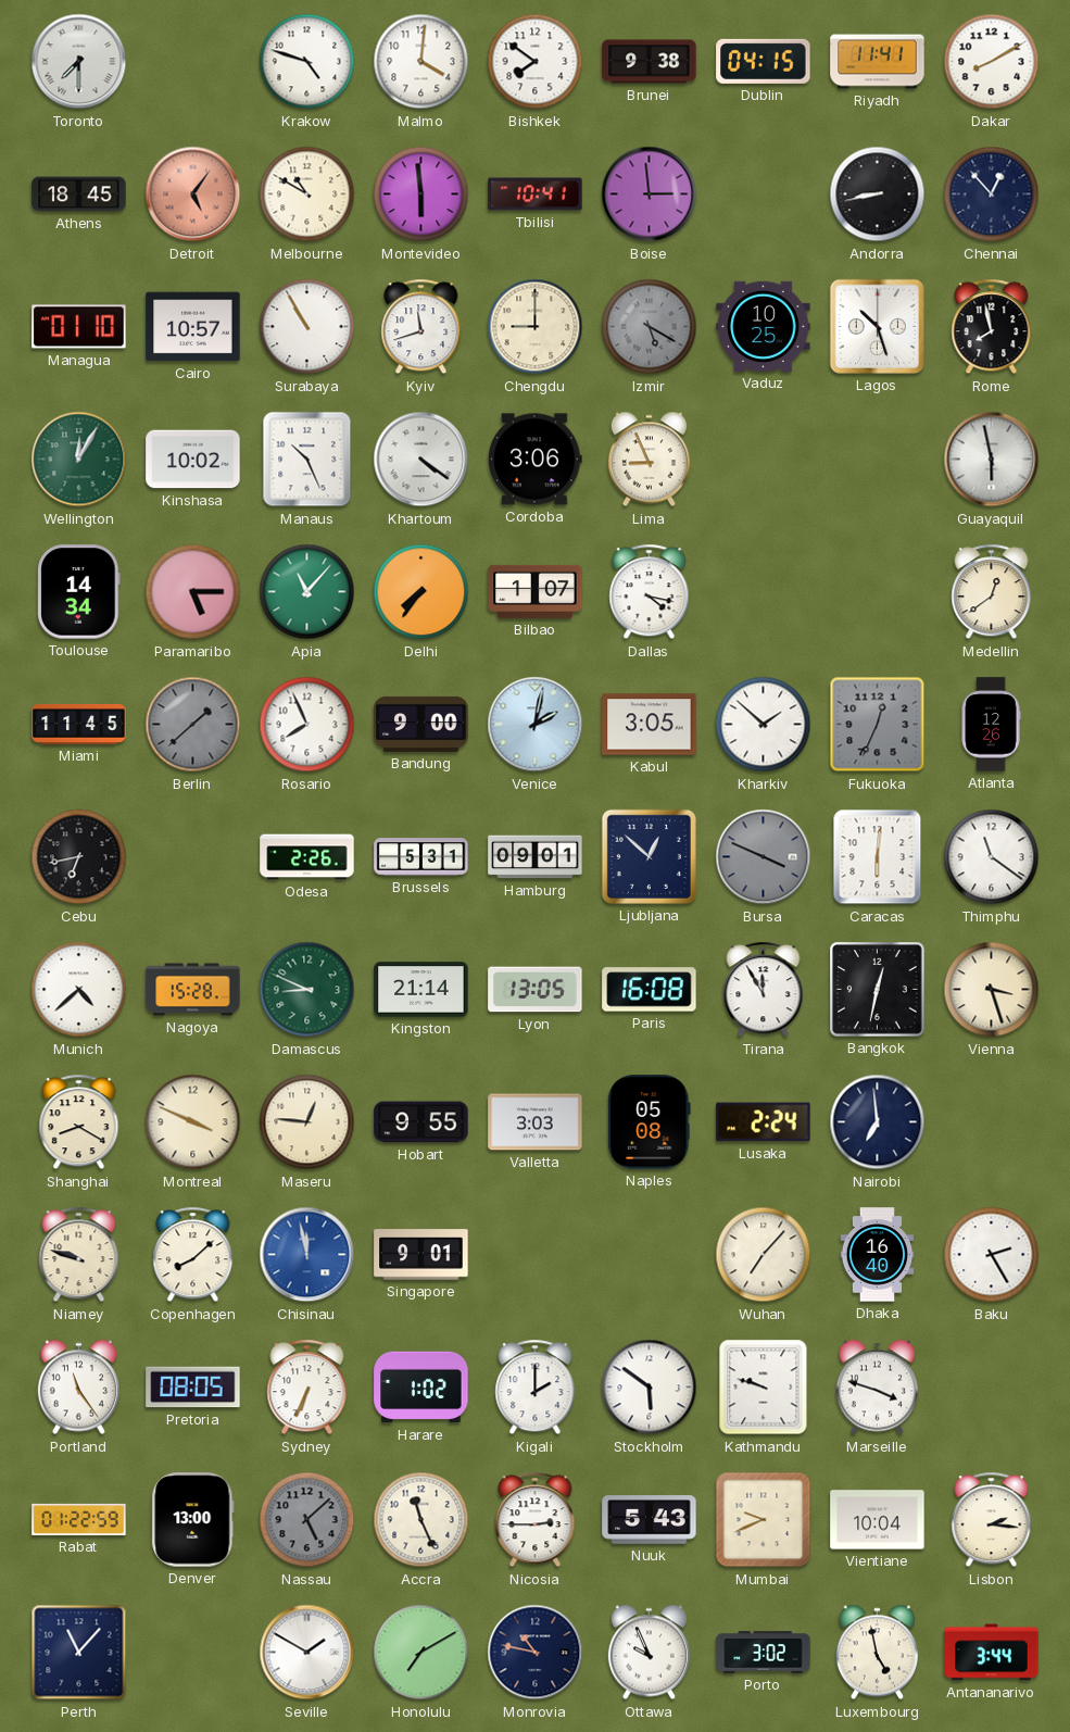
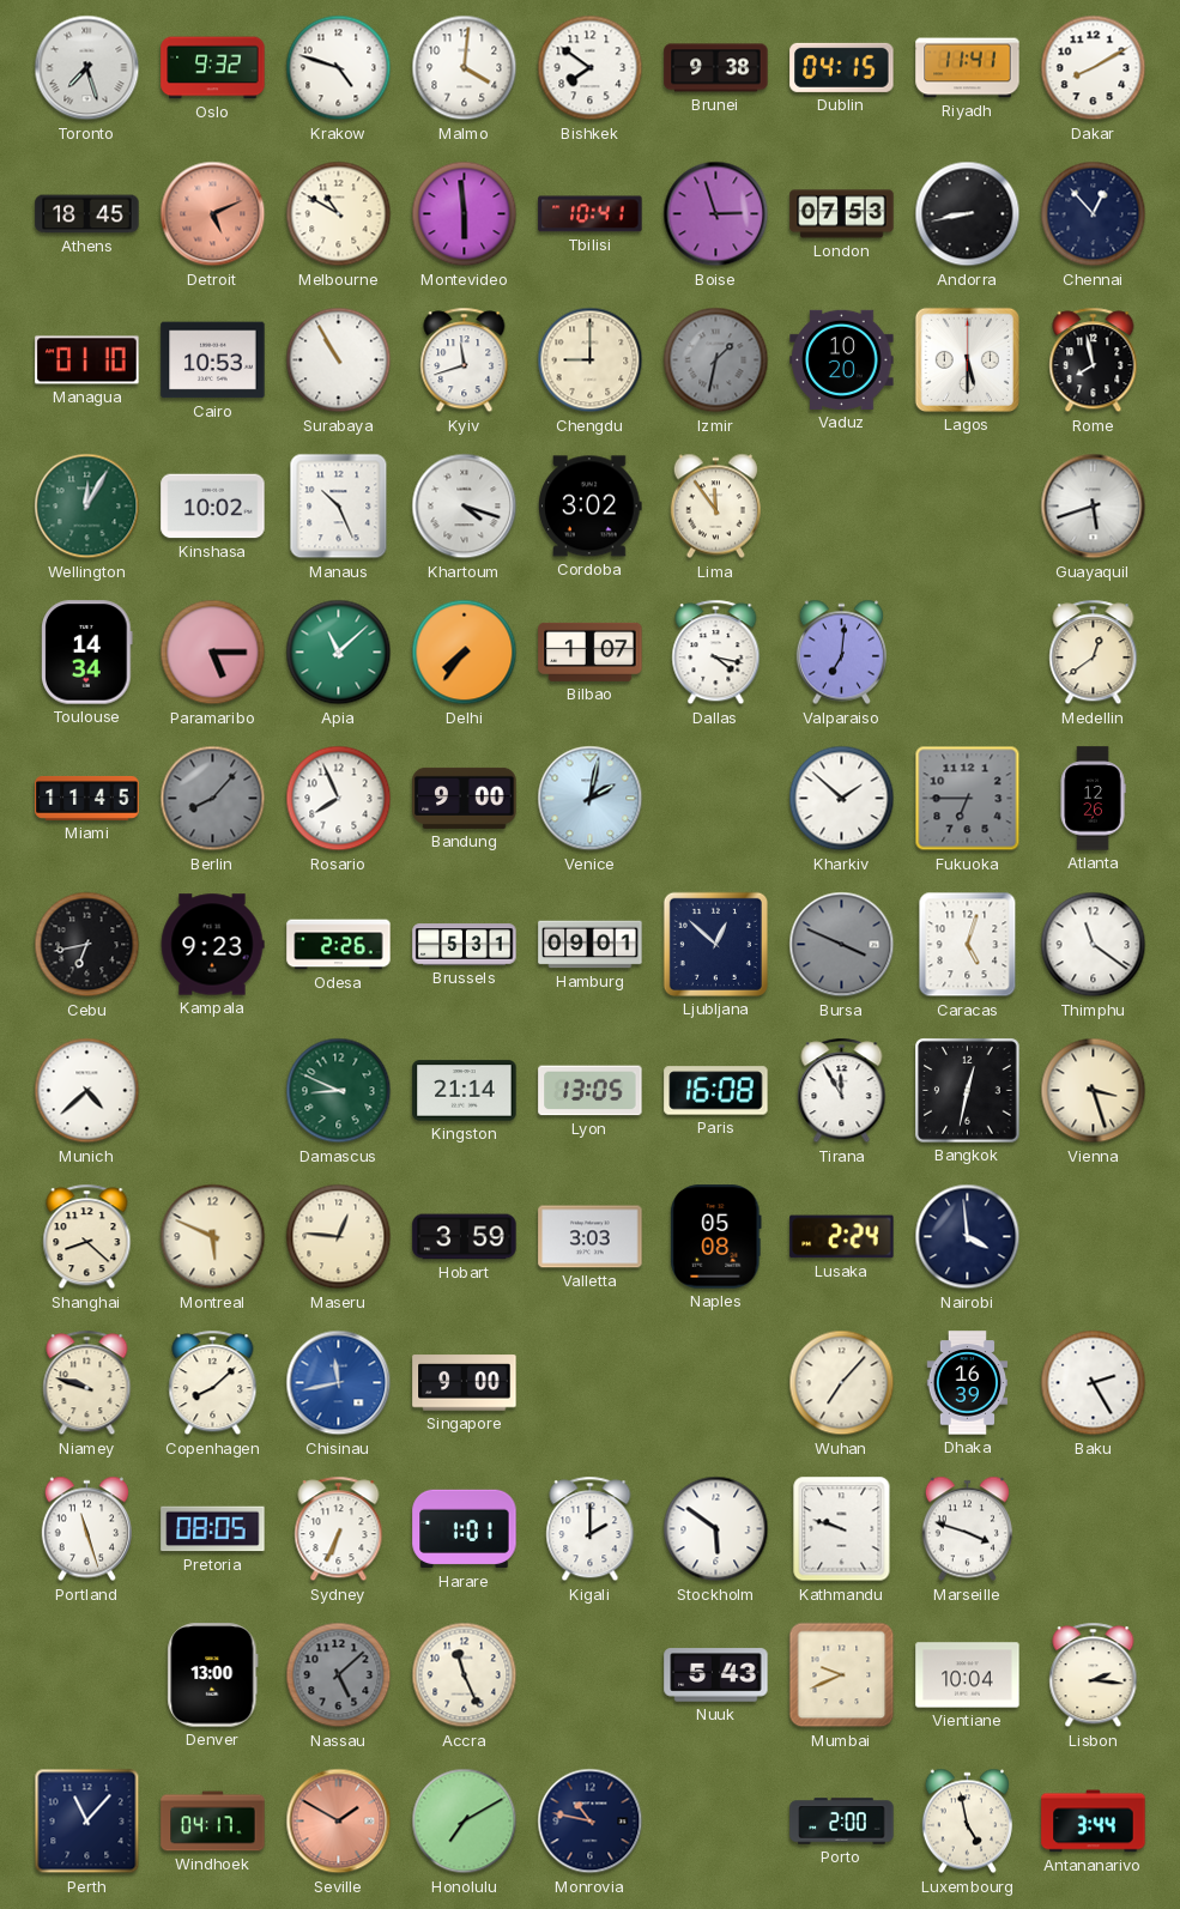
Toronto: 7:30 -> 7:27 (87, 68)
Oslo: none -> 9:32 (213, 68)
Detroit: 5:06 -> 5:11 (213, 214)
Boise: 2:59 -> 2:57 (716, 214)
London: none -> 07:53 (842, 214)
Cairo: 10:57 -> 10:53 (213, 360)
Izmir: 5:20 -> 1:32 (716, 360)
Vaduz: 10:25 -> 10:20 (842, 359)
Lagos: 10:27 -> 5:30 (967, 359)
Khartoum: 4:21 -> 4:18 (465, 507)
Cordoba: 3:06 -> 3:02 (591, 507)
Lima: 8:56 -> 11:54 (715, 507)
Guayaquil: 5:58 -> 5:42 (1094, 507)
Apia: 11:07 -> 11:08 (339, 653)
Valparaiso: none -> 7:01 (841, 653)
Berlin: 1:38 -> 8:07 (213, 799)
Kabul: 3:05 -> none (650, 725)
Fukuoka: 12:34 -> 6:45 (968, 799)
Kampala: none -> 9:23 (212, 945)
Caracas: 6:01 -> 5:03 (968, 945)
Nagoya: 15:28 -> none (193, 990)
Shanghai: 8:20 -> 8:22 (87, 1237)
Montreal: 3:49 -> 5:49 (213, 1237)
Hobart: 9:55 -> 3:59 (465, 1237)
Nairobi: 6:59 -> 3:59 (968, 1237)
Chisinau: 11:58 -> 11:43 (339, 1383)
Singapore: 9:01 -> 9:00 (465, 1383)
Dhaka: 16:40 -> 16:39 (968, 1383)
Portland: 11:24 -> 11:27 (86, 1529)
Harare: 1:02 -> 1:01 (465, 1529)
Rabat: 01:22 -> none (79, 1519)
Nicosia: 2:45 -> none (536, 1520)
Windhoek: none -> 04:17 (213, 1822)
Seville dial: white -> salmon (339, 1822)
Ottawa: 9:56 -> none (649, 1653)
Porto: 3:02 -> 2:00 (842, 1822)
